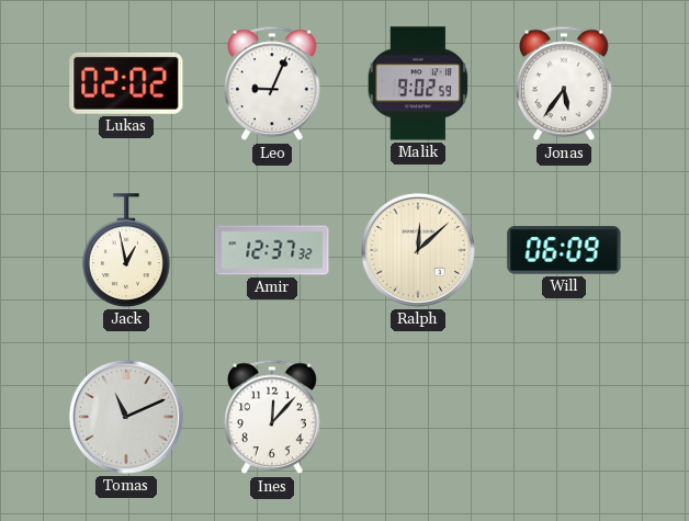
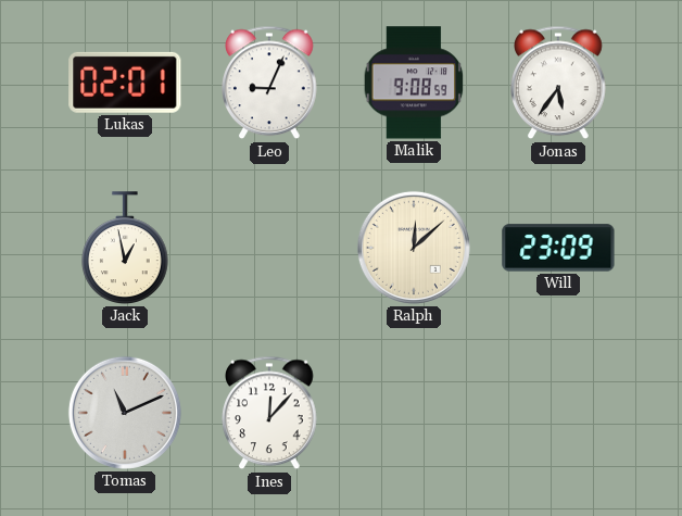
Lukas: 02:02 -> 02:01 (125, 83)
Malik: 9:02 -> 9:08 (414, 83)
Amir: 12:37 -> none (272, 250)
Will: 06:09 -> 23:09 (558, 248)
